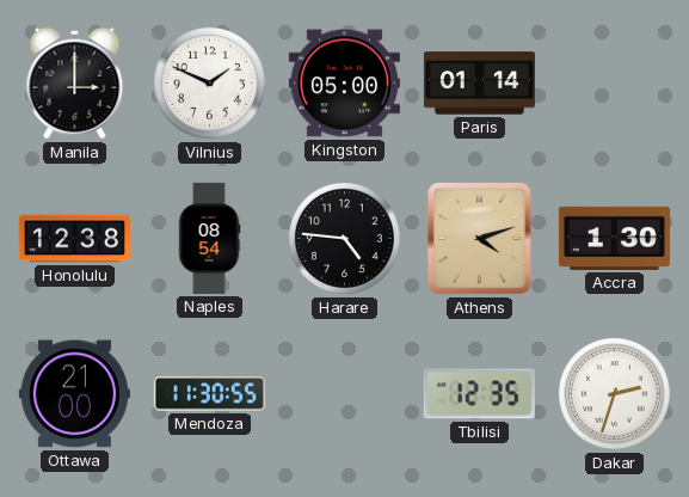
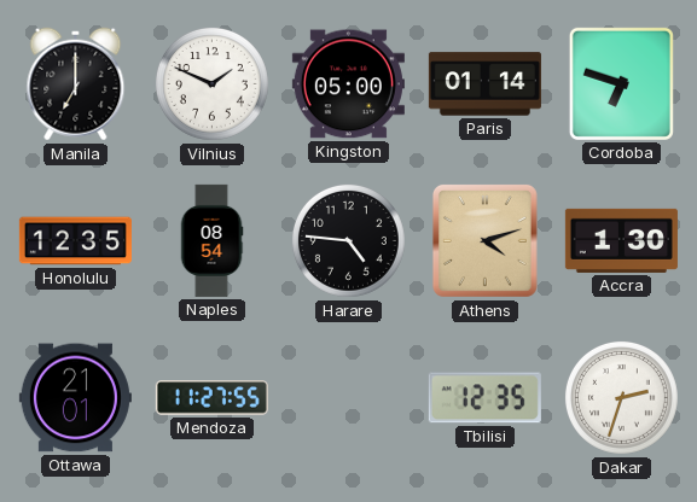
Manila: 3:00 -> 7:00 (76, 84)
Cordoba: none -> 6:48 (621, 83)
Honolulu: 12:38 -> 12:35 (75, 241)
Ottawa: 21:00 -> 21:01 (75, 398)
Mendoza: 11:30 -> 11:27 (211, 398)
